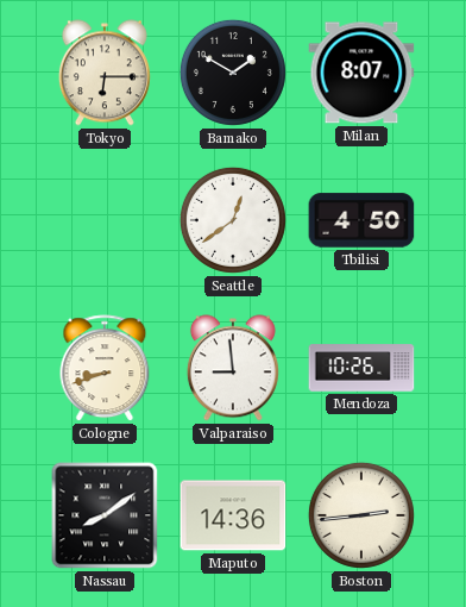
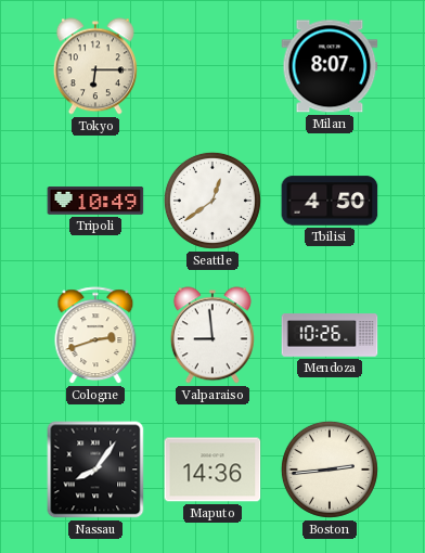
Bamako: 1:50 -> none (233, 73)
Tripoli: none -> 10:49 (95, 201)
Cologne: 8:42 -> 2:42 (95, 336)
Nassau: 8:09 -> 8:06 (95, 470)
